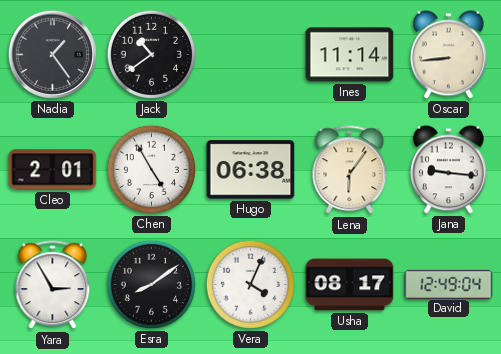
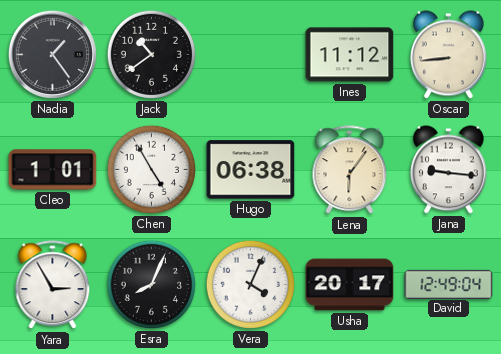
Ines: 11:14 -> 11:12 (350, 55)
Cleo: 2:01 -> 1:01 (53, 170)
Esra: 8:09 -> 8:04 (151, 284)
Usha: 08:17 -> 20:17 (350, 285)
